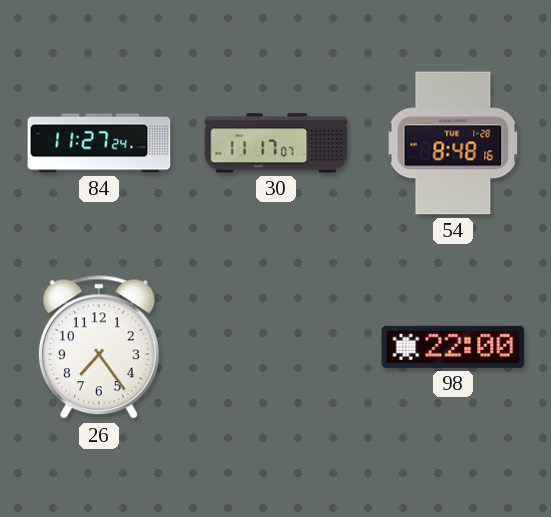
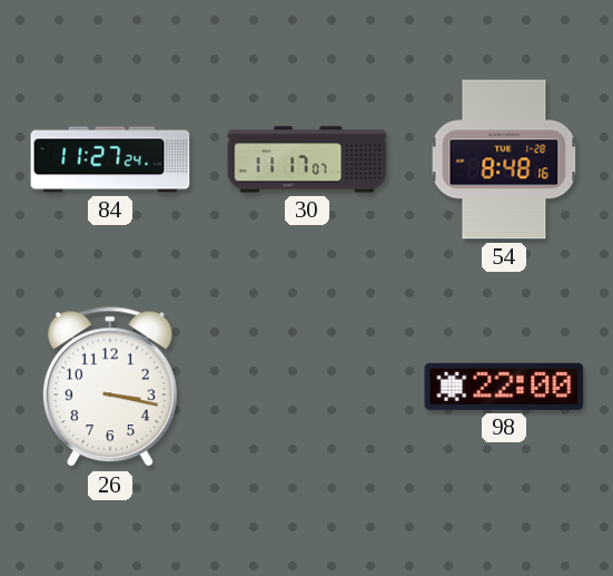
26: 7:24 -> 3:17 (110, 388)
